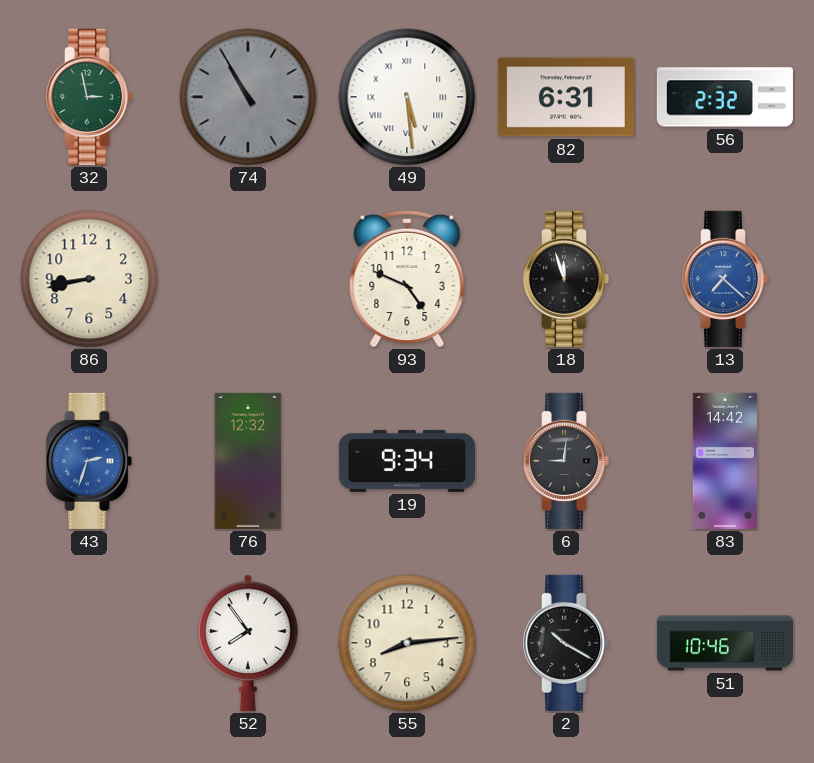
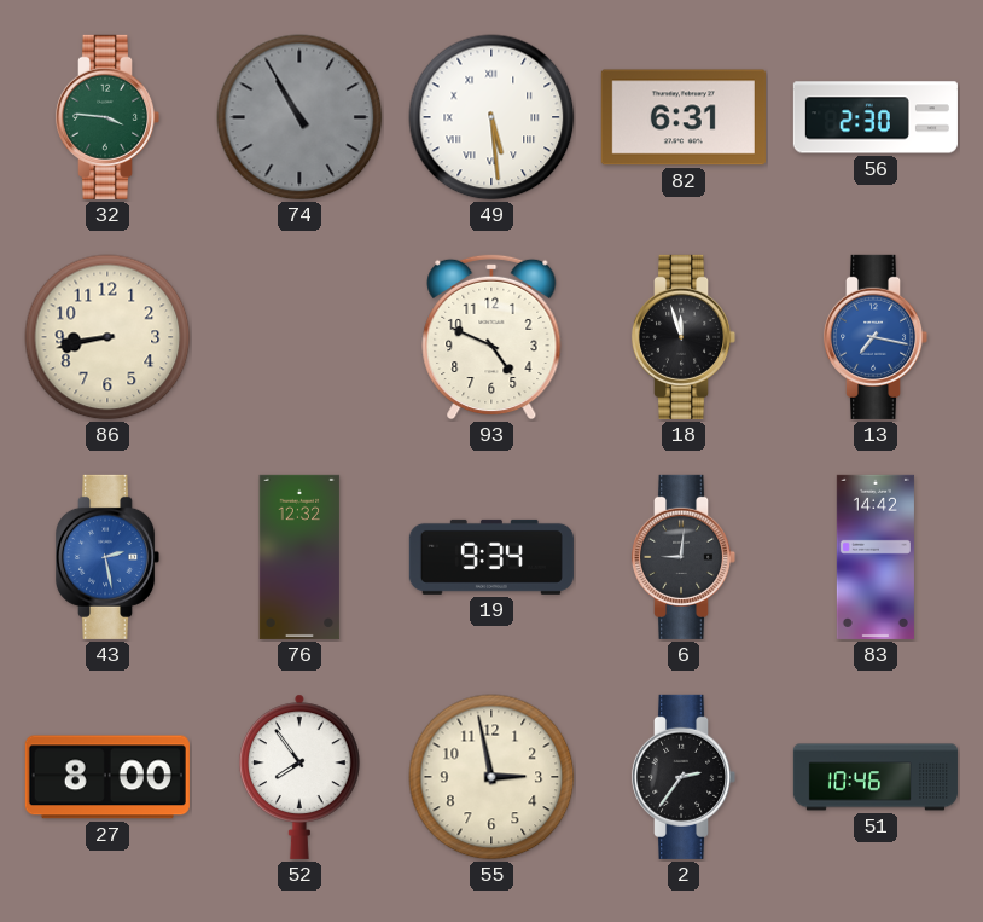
32: 2:58 -> 3:46 (107, 117)
56: 2:32 -> 2:30 (876, 117)
13: 7:22 -> 7:17 (876, 337)
43: 2:33 -> 2:28 (107, 557)
27: none -> 8:00 (107, 777)
55: 8:14 -> 2:58 (492, 777)
2: 10:20 -> 2:36 (684, 777)
